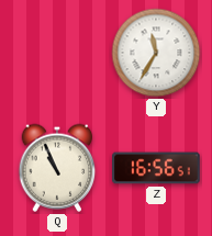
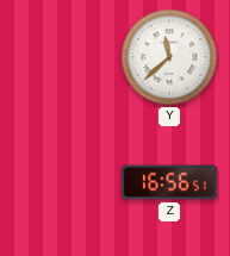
Y: 11:35 -> 11:38 (169, 57)
Q: 10:56 -> none (57, 168)
